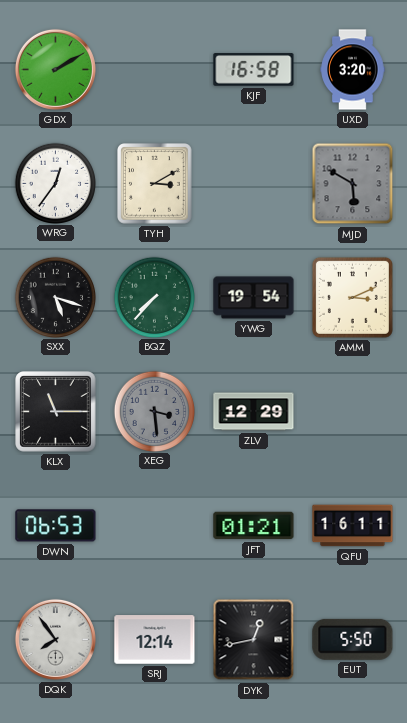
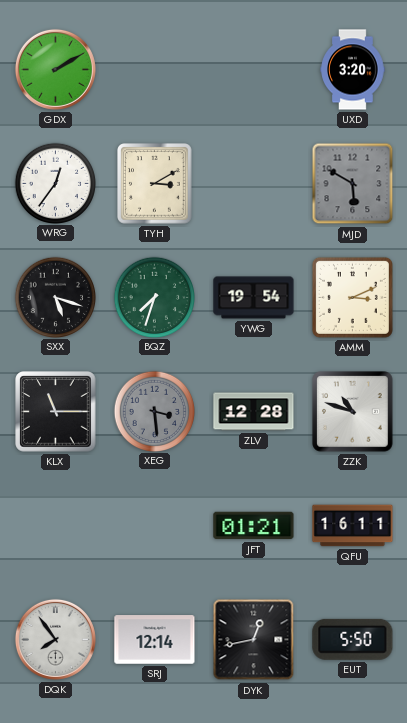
KJF: 16:58 -> none (254, 70)
BQZ: 7:37 -> 7:33 (154, 297)
ZLV: 12:29 -> 12:28 (254, 412)
ZZK: none -> 10:48 (353, 412)
DWN: 06:53 -> none (56, 526)
